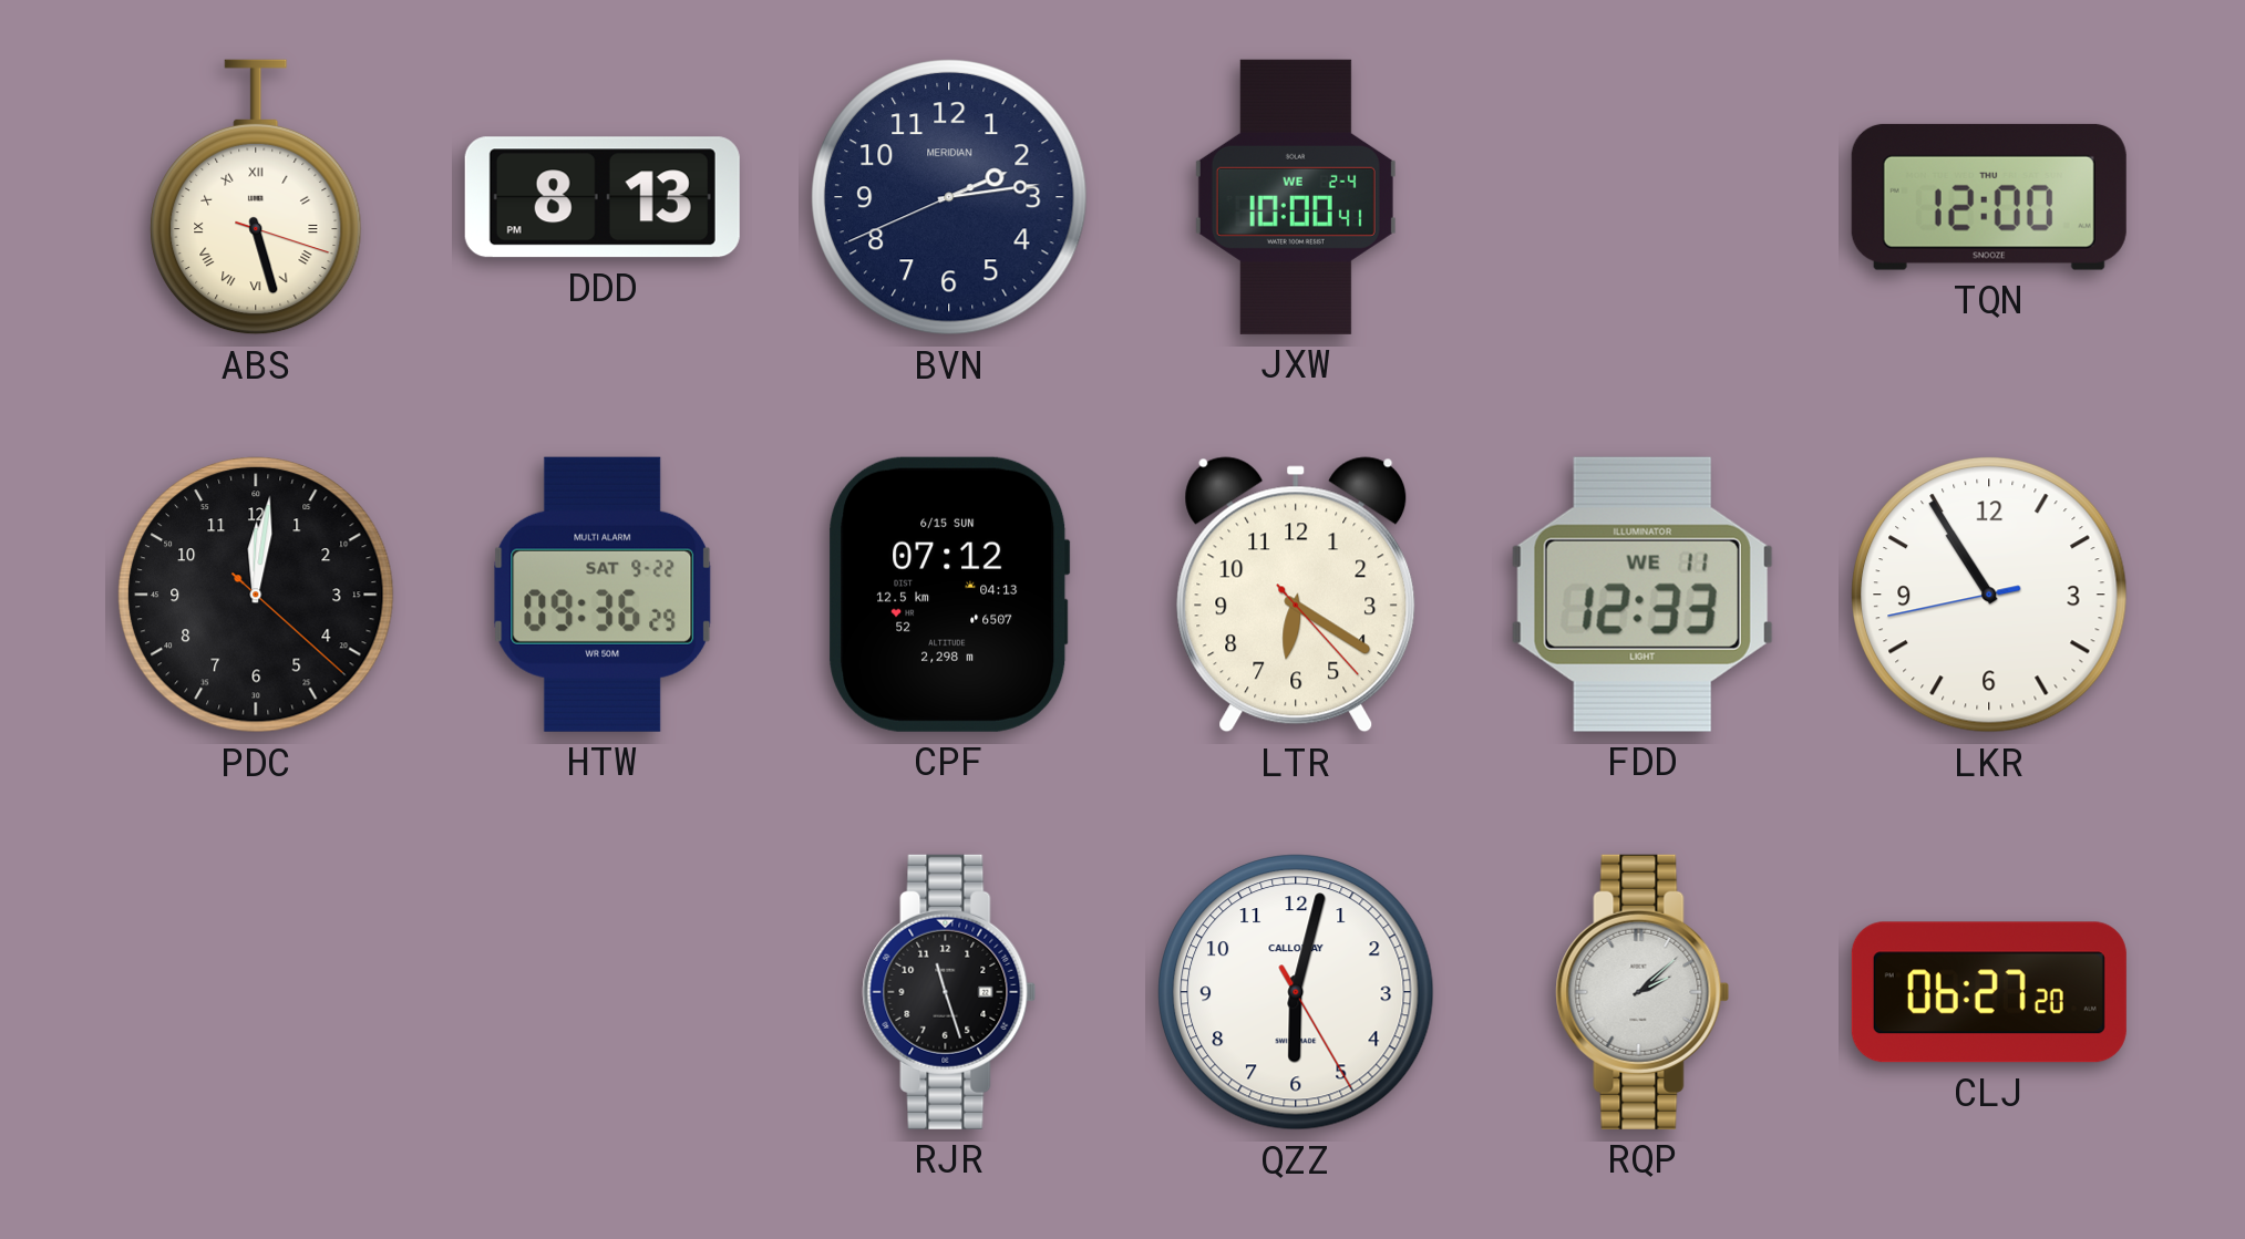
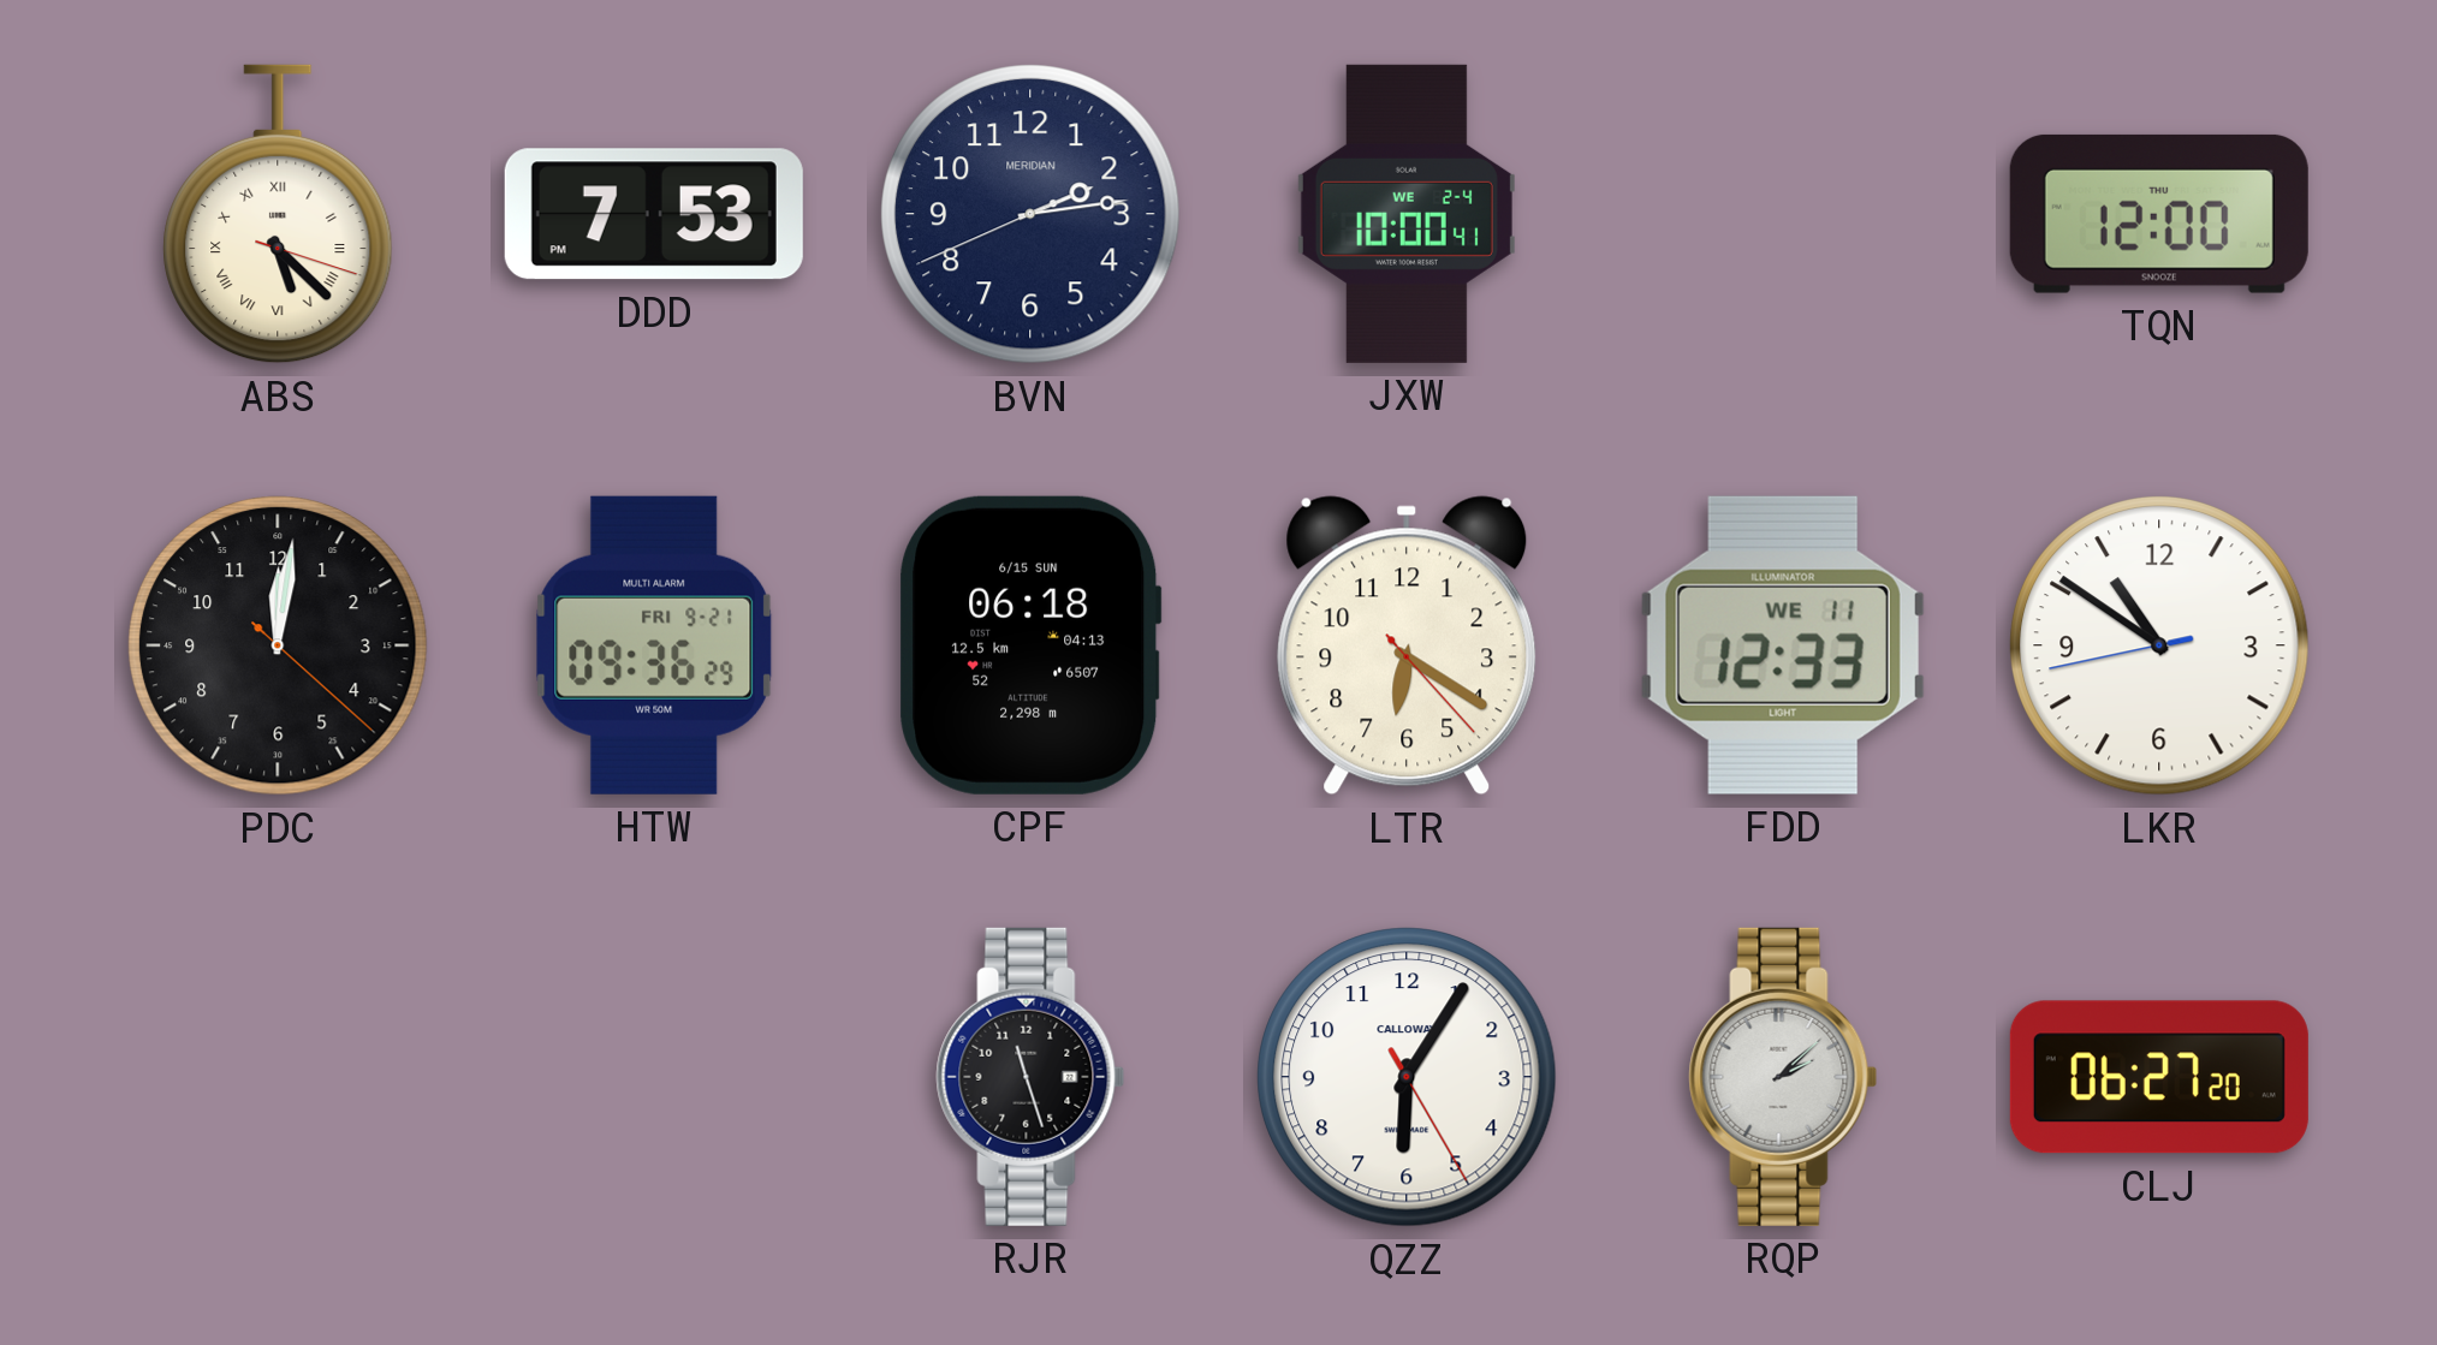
ABS: 5:27 -> 5:22 (278, 214)
DDD: 8:13 -> 7:53 (654, 214)
HTW date: SAT 9-22 -> FRI 9-21 (654, 645)
CPF: 07:12 -> 06:18 (1030, 645)
LKR: 10:54 -> 10:50 (2159, 645)
QZZ: 6:02 -> 6:05 (1407, 1077)
